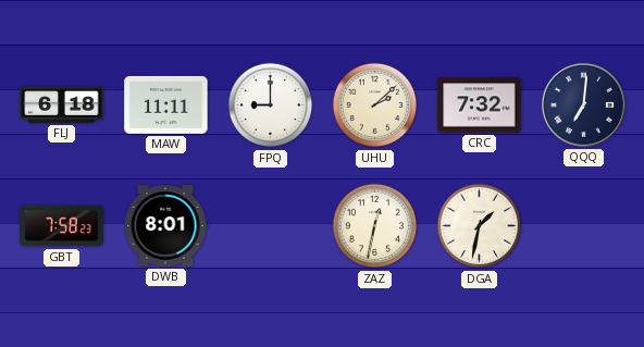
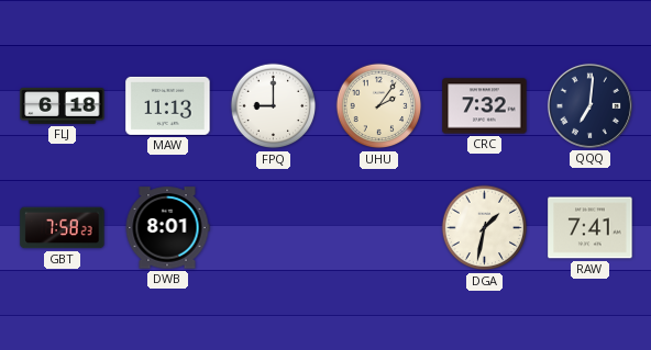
MAW: 11:11 -> 11:13 (168, 105)
UHU: 2:08 -> 2:06 (379, 106)
ZAZ: 12:32 -> none (375, 226)
RAW: none -> 7:41 (591, 228)
